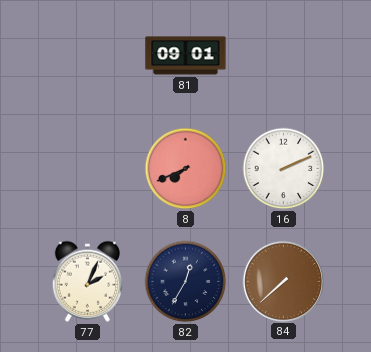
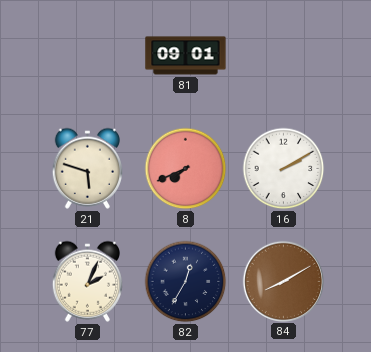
21: none -> 5:48 (87, 168)
16: 2:11 -> 2:10 (284, 169)
84: 7:38 -> 8:10 (283, 281)
